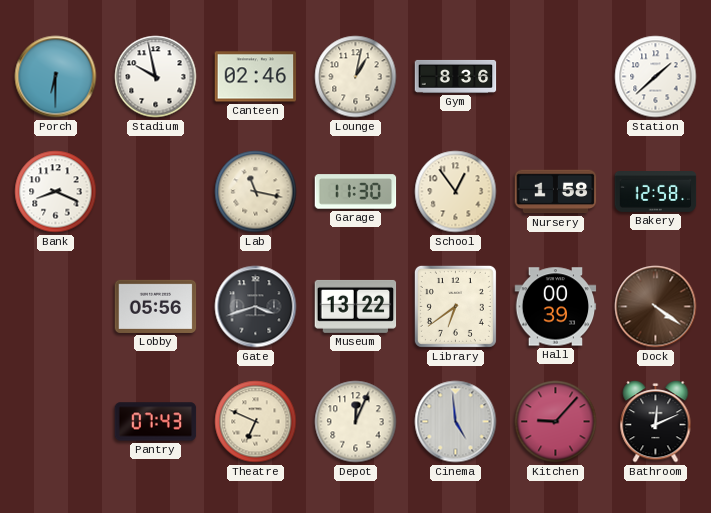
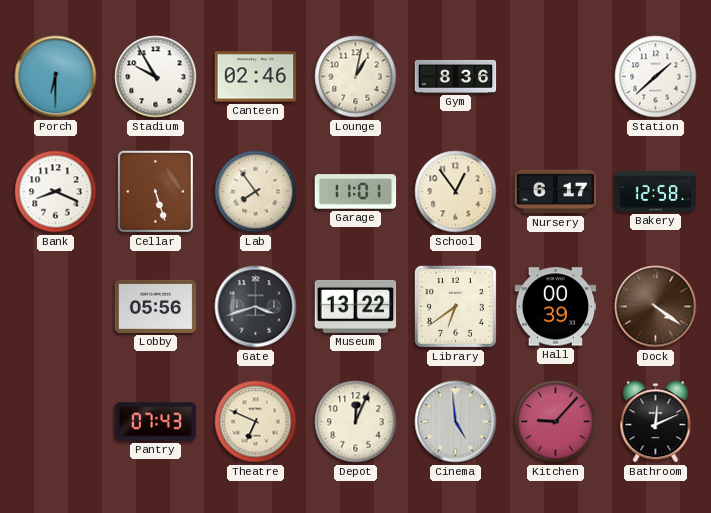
Stadium: 9:58 -> 9:55 (156, 77)
Cellar: none -> 5:27 (155, 191)
Lab: 11:17 -> 7:54 (256, 192)
Garage: 11:30 -> 11:01 (356, 192)
Nursery: 1:58 -> 6:17 (556, 192)
